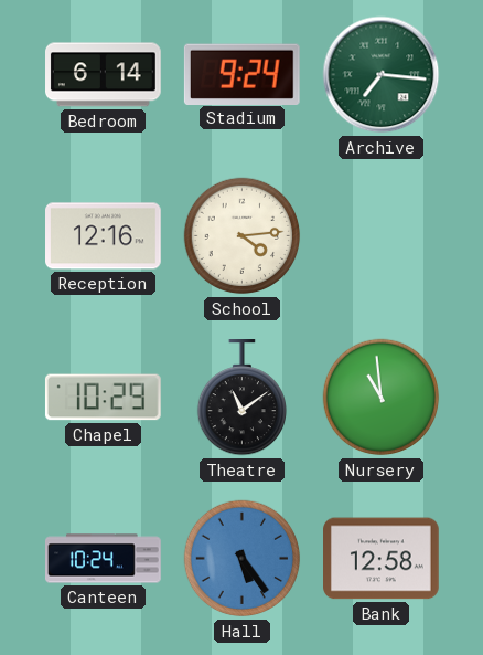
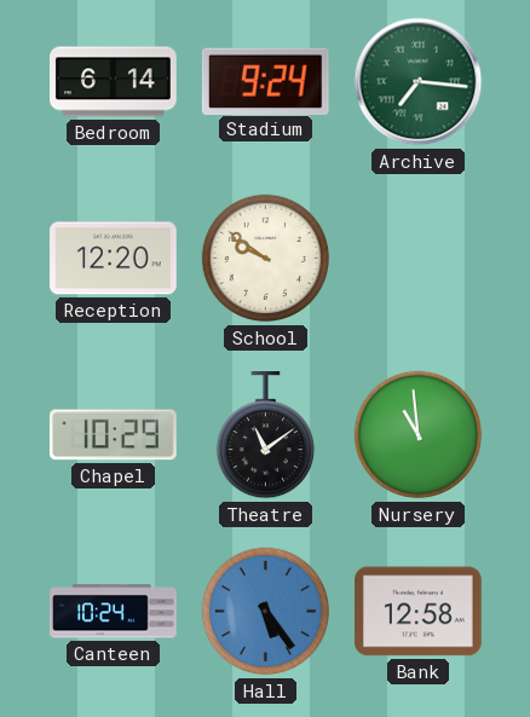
Reception: 12:16 -> 12:20 (114, 259)
School: 4:14 -> 9:51 (266, 259)
